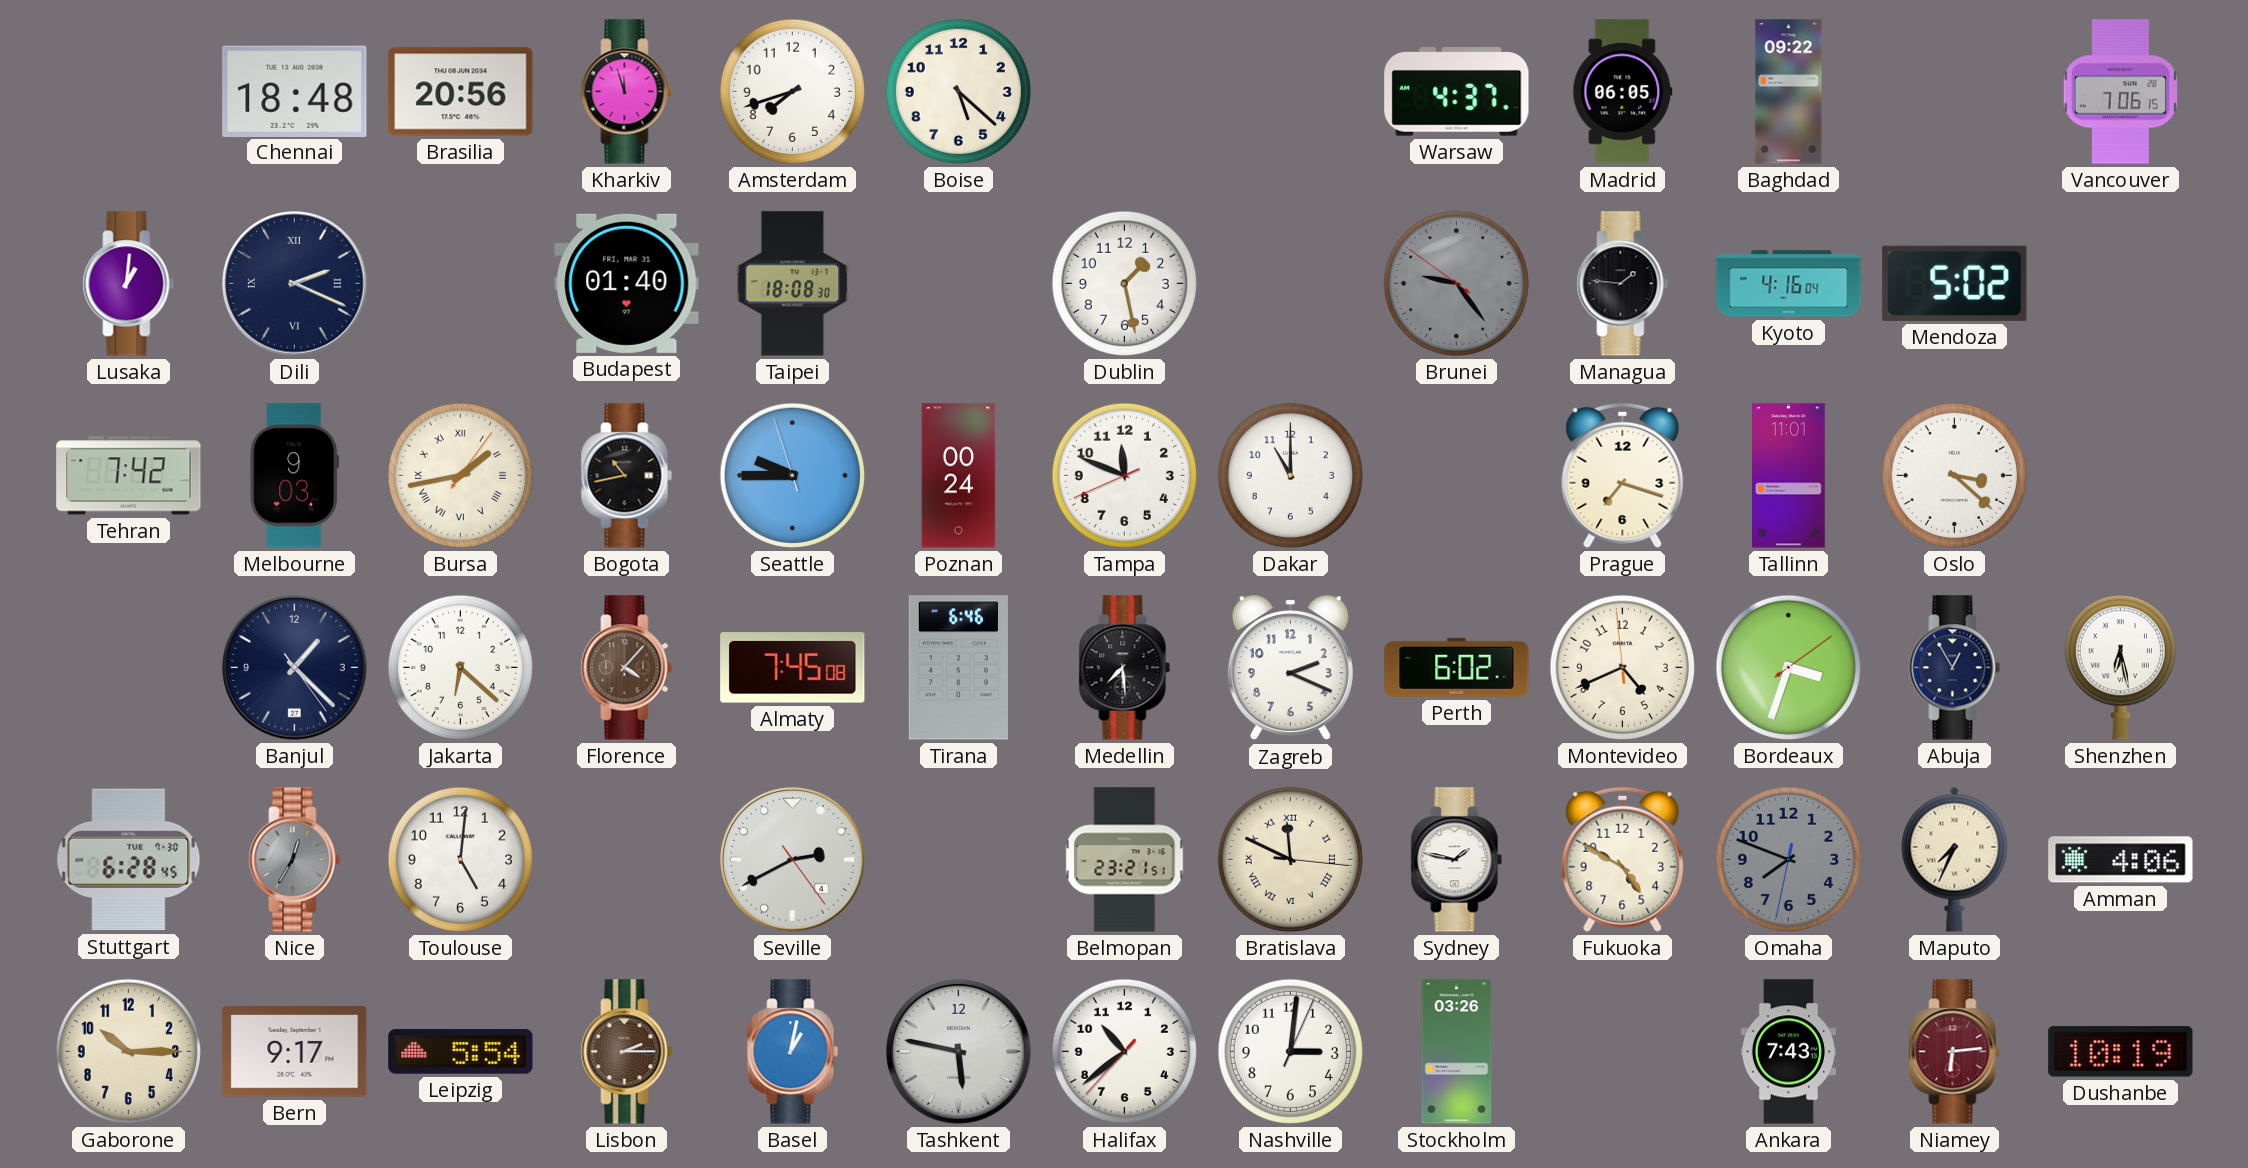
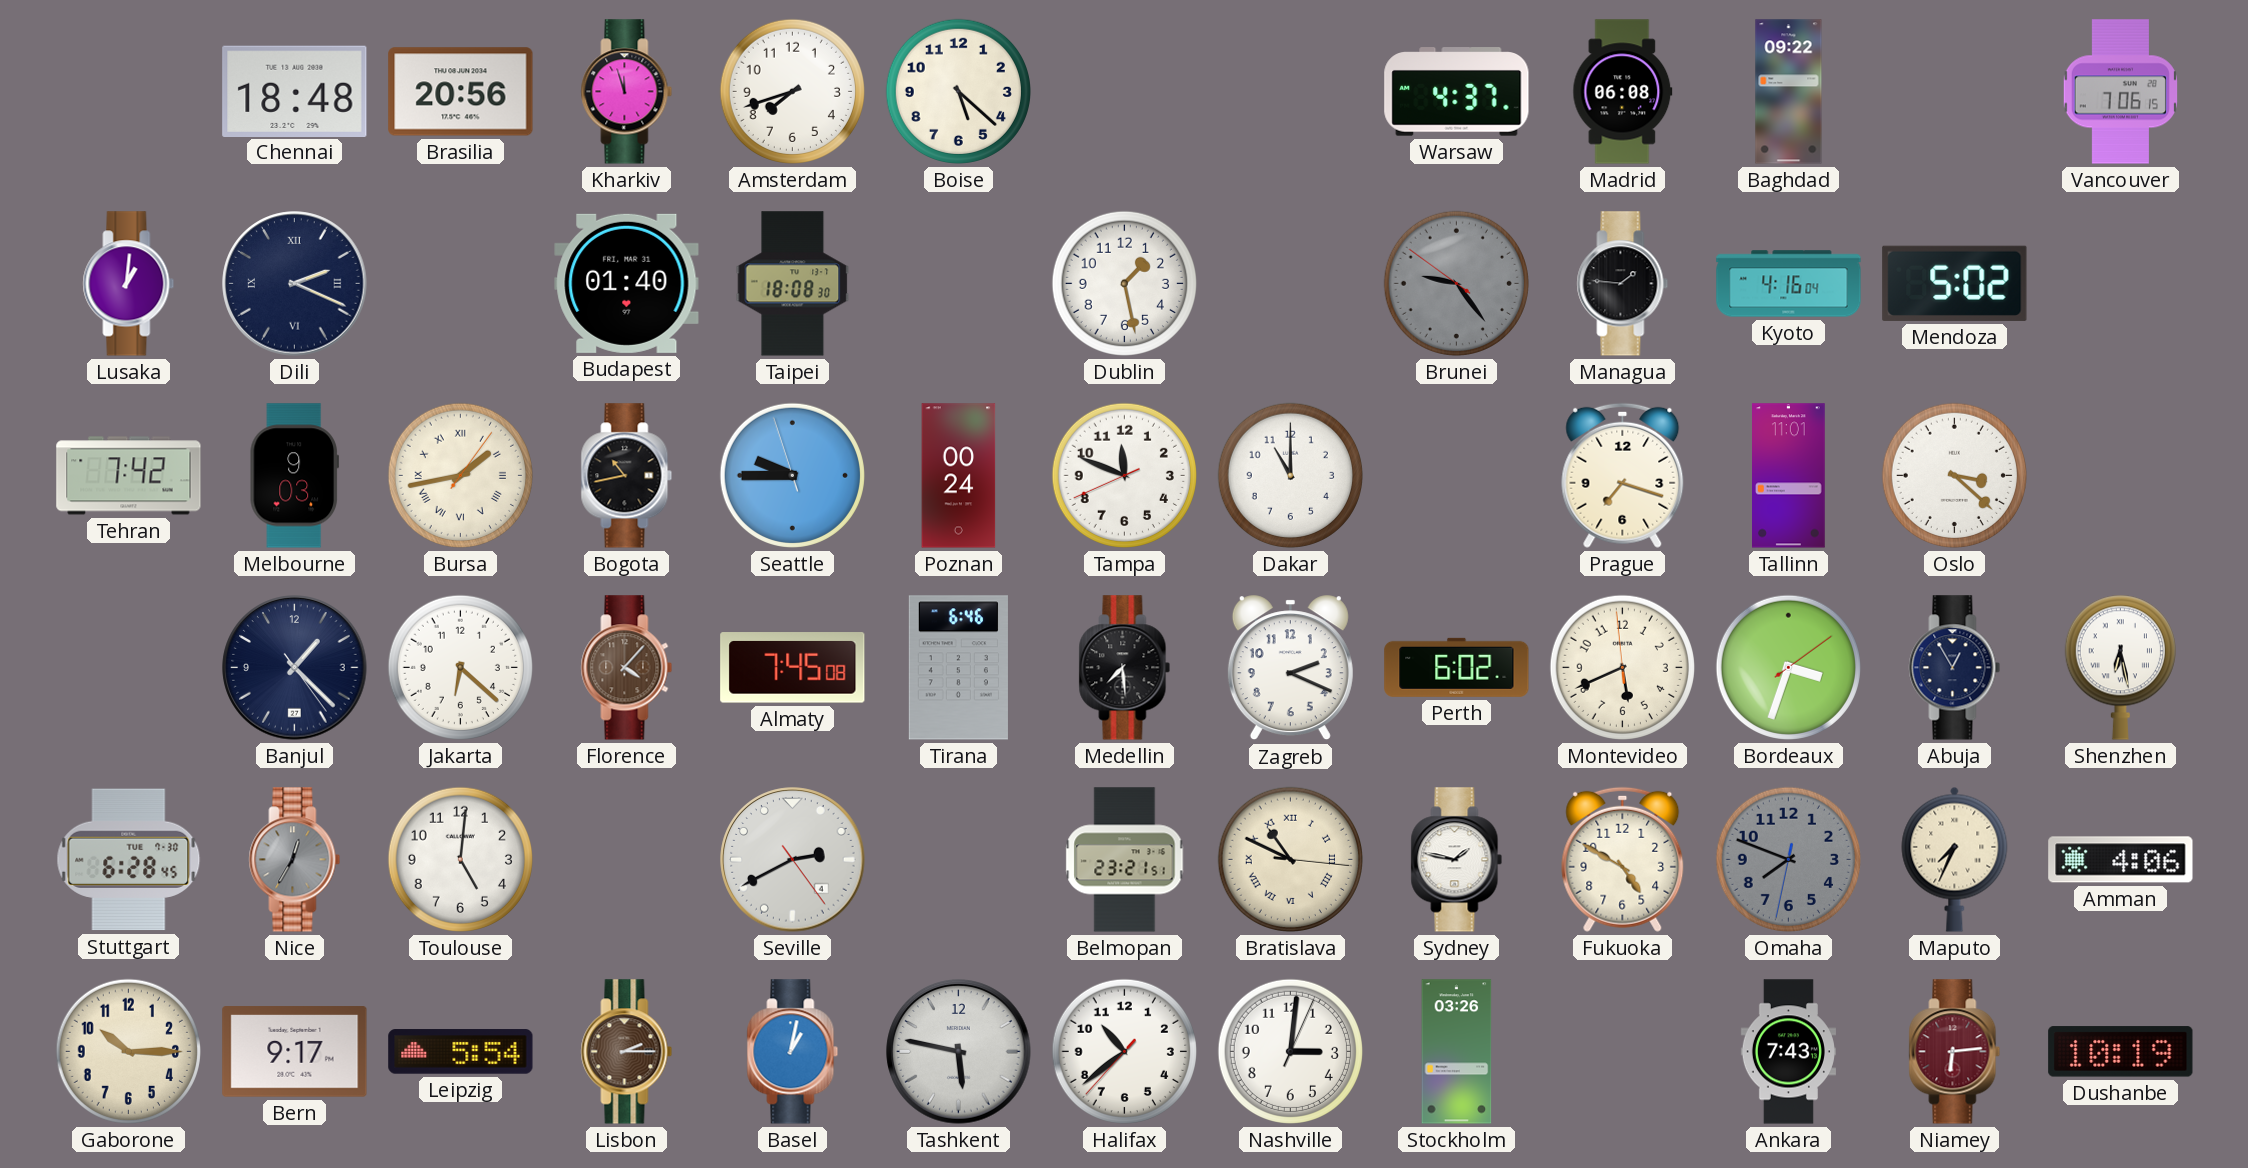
Madrid: 06:05 -> 06:08 (1623, 92)
Montevideo: 4:40 -> 5:40 (1622, 667)
Bratislava: 11:49 -> 10:49 (1290, 859)
